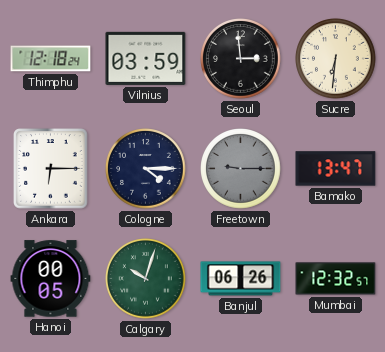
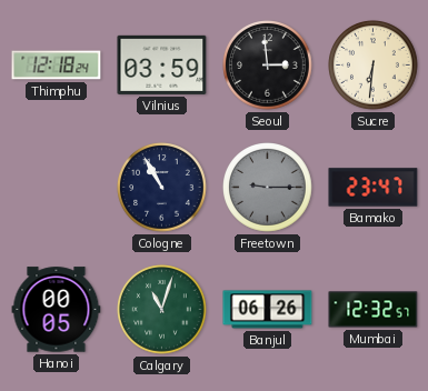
Ankara: 6:15 -> none (51, 169)
Cologne: 4:15 -> 10:55 (162, 188)
Bamako: 13:47 -> 23:47 (374, 188)
Calgary: 10:03 -> 11:03 (162, 310)
